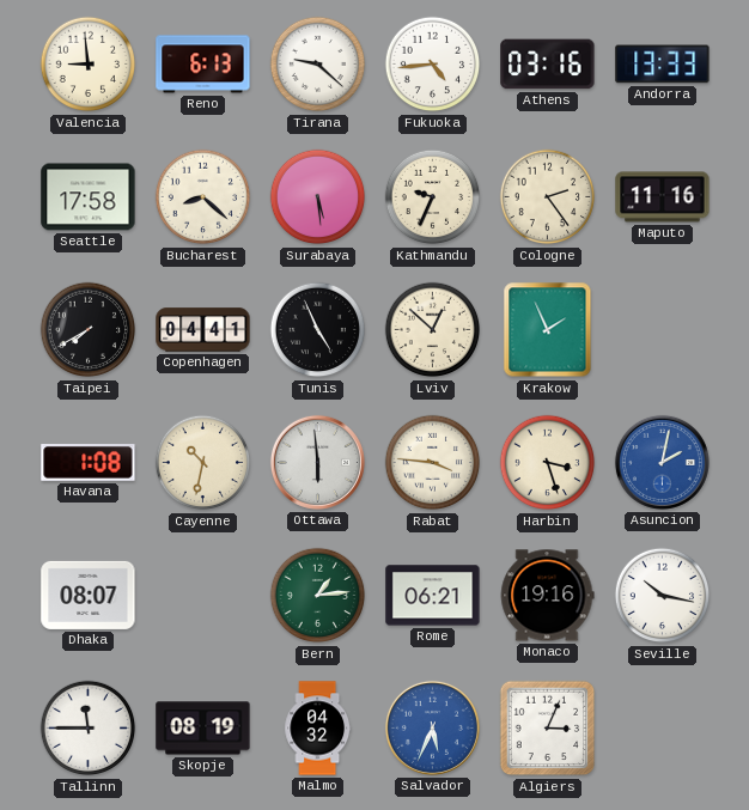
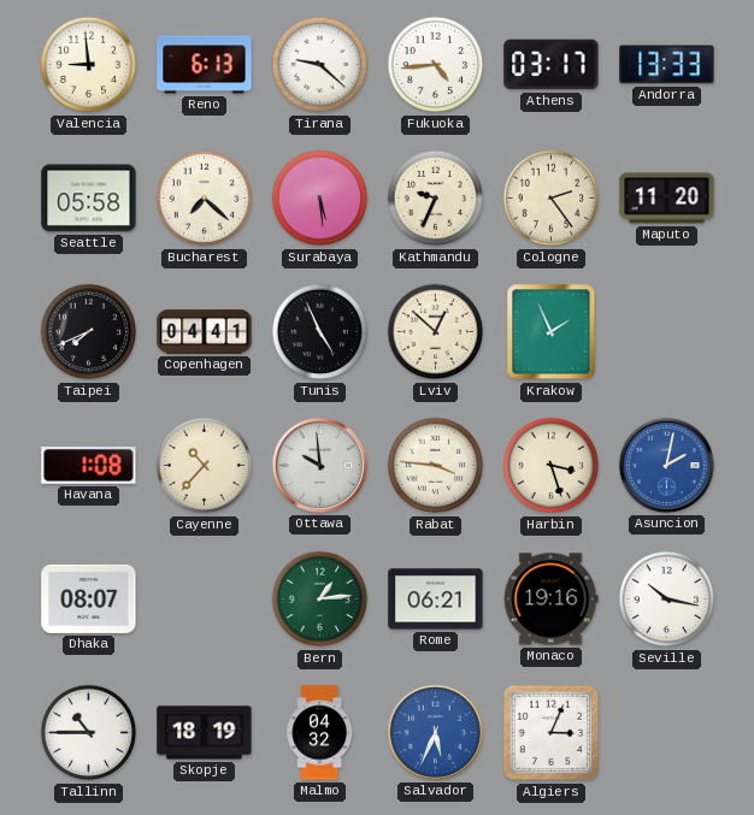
Athens: 03:16 -> 03:17 (552, 65)
Seattle: 17:58 -> 05:58 (89, 199)
Bucharest: 8:22 -> 7:22 (205, 199)
Maputo: 11:16 -> 11:20 (667, 199)
Taipei: 7:40 -> 7:41 (89, 332)
Cayenne: 10:32 -> 10:37 (205, 466)
Ottawa: 5:59 -> 9:59 (319, 465)
Tallinn: 11:45 -> 10:45 (89, 733)
Skopje: 08:19 -> 18:19 (205, 733)
